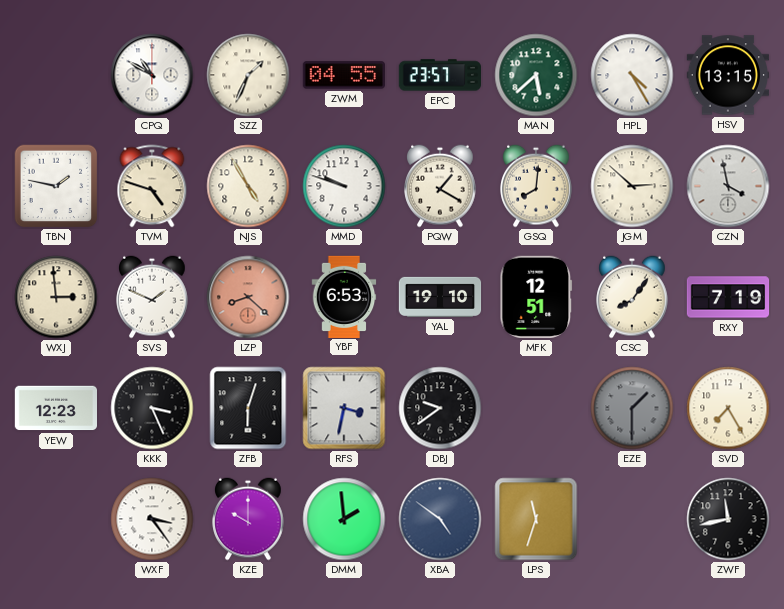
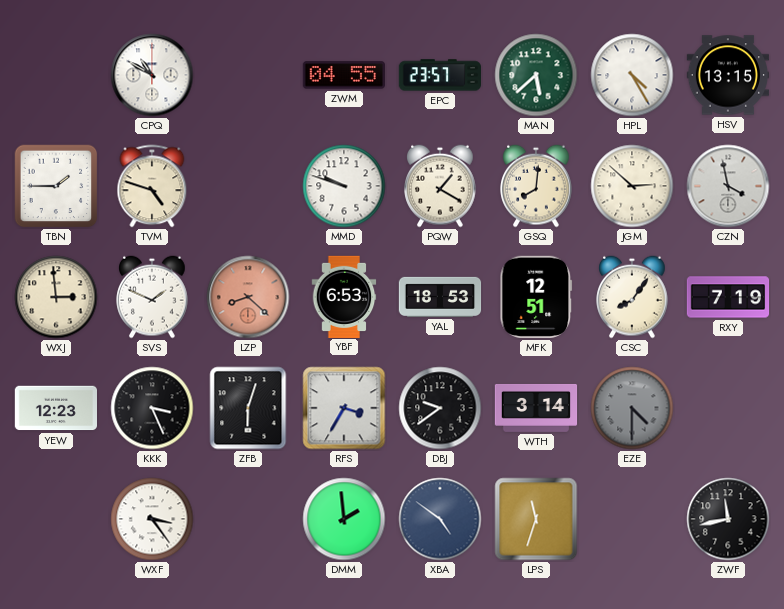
SZZ: 1:34 -> none (248, 75)
TBN: 1:47 -> 1:45 (56, 186)
NJS: 4:55 -> none (248, 186)
YAL: 19:10 -> 18:53 (440, 297)
RFS: 3:32 -> 3:35 (344, 408)
WTH: none -> 3:14 (536, 408)
EZE: 1:30 -> 4:30 (632, 408)
SVD: 7:25 -> none (728, 408)
KZE: 10:00 -> none (248, 519)
